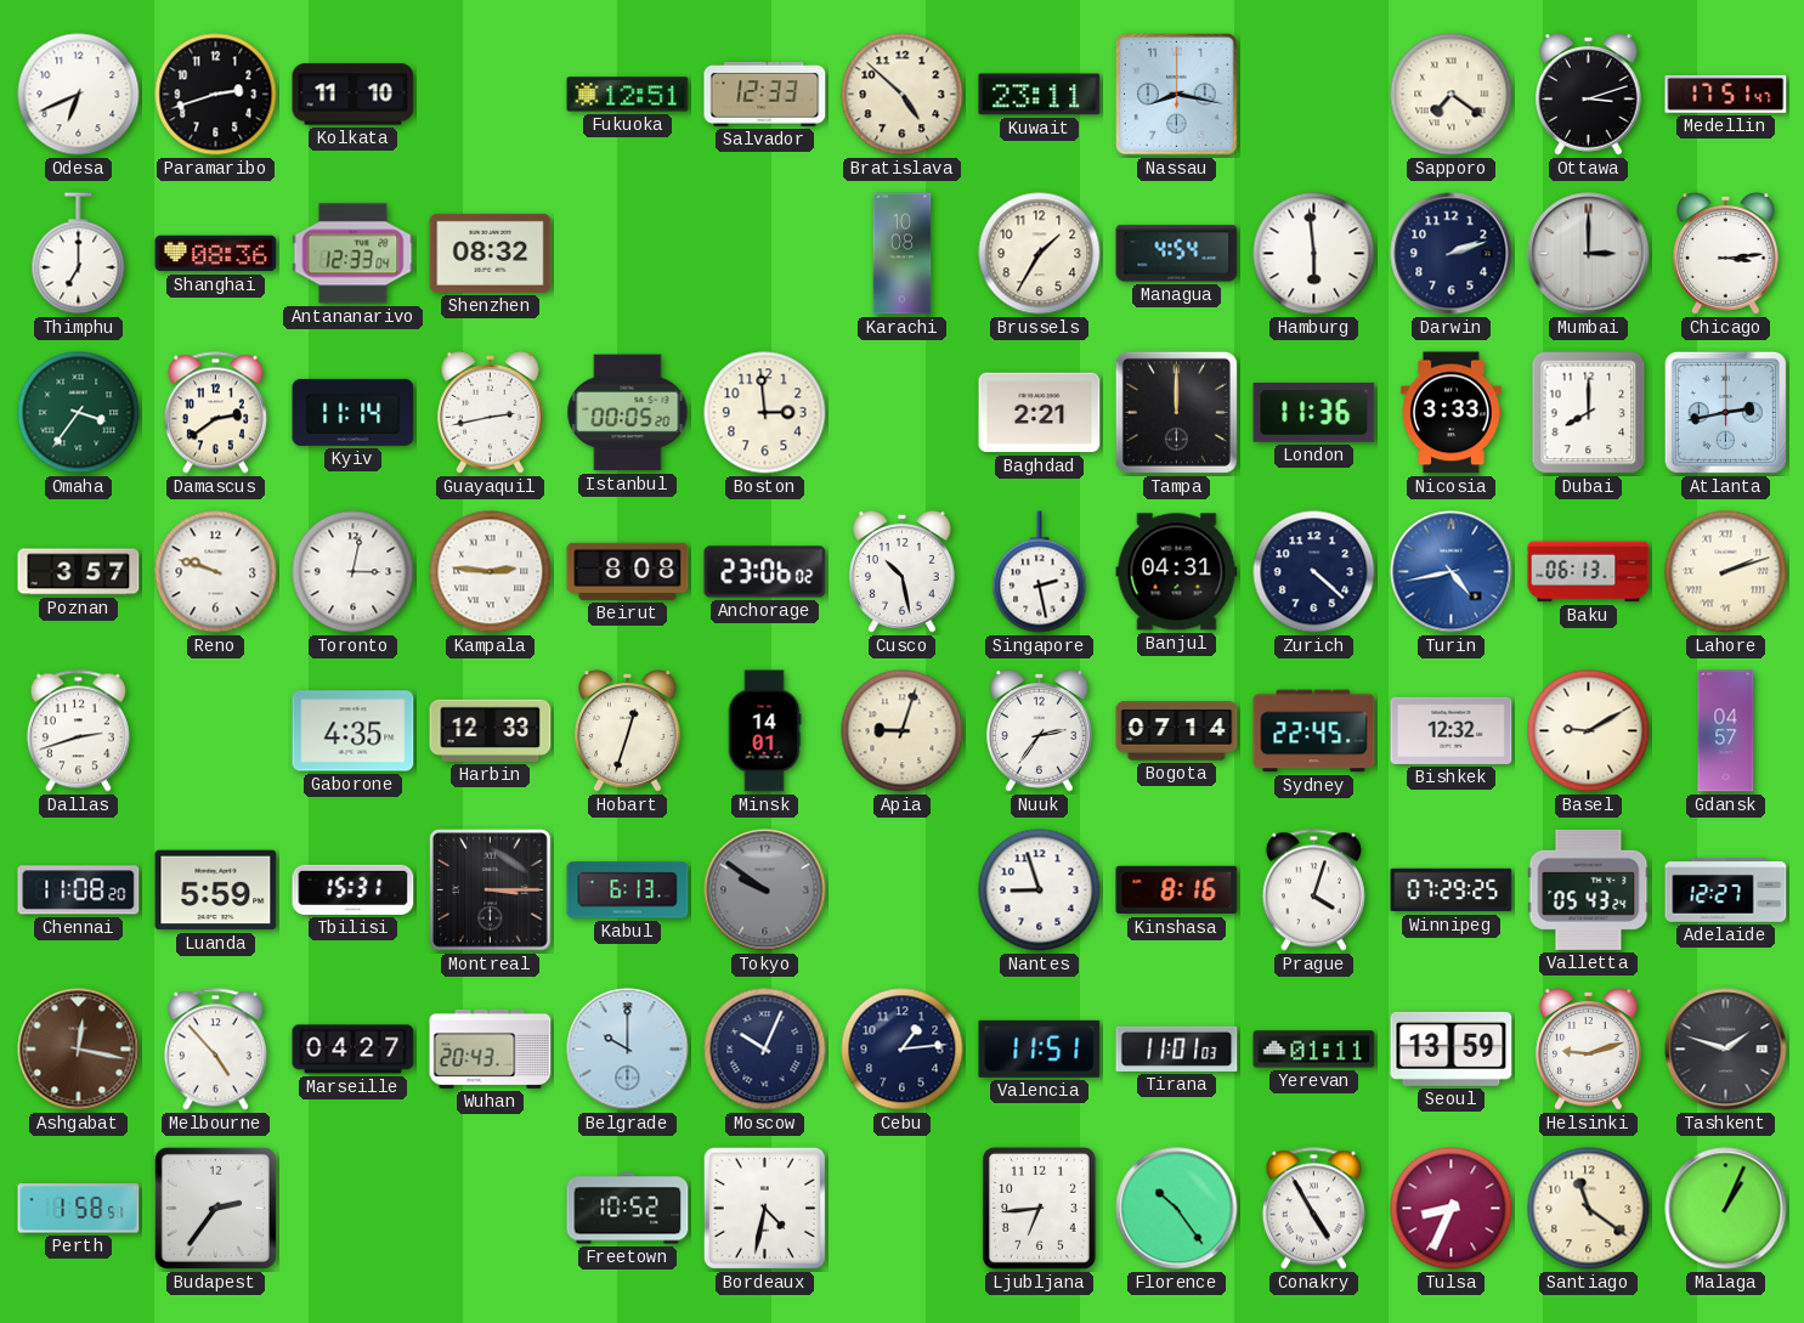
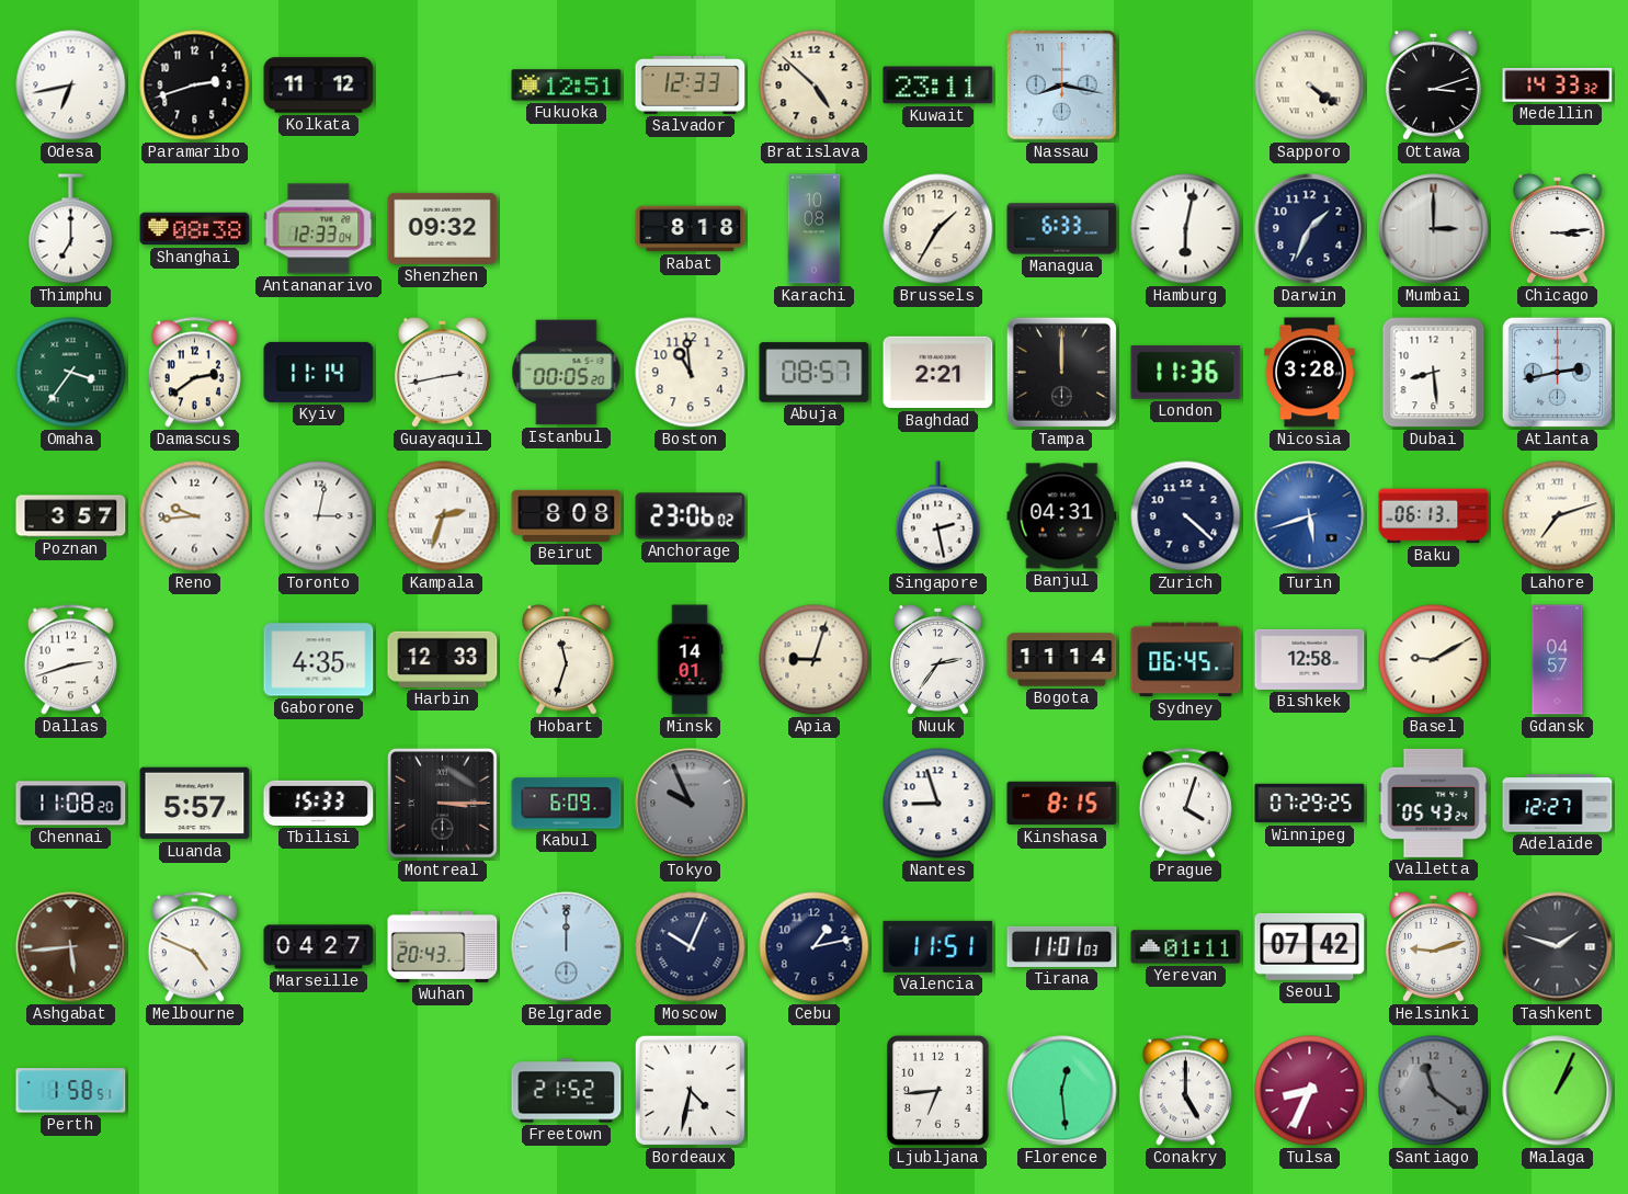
Odesa: 6:41 -> 6:43 (71, 86)
Kolkata: 11:10 -> 11:12 (319, 86)
Sapporo: 7:21 -> 4:21 (1310, 86)
Medellin: 17:51 -> 14:33 (1558, 84)
Shanghai: 08:36 -> 08:38 (195, 229)
Shenzhen: 08:32 -> 09:32 (443, 228)
Rabat: none -> 8:18 (691, 229)
Managua: 4:54 -> 6:33 (1062, 229)
Hamburg: 5:59 -> 6:02 (1186, 229)
Darwin: 2:12 -> 1:34 (1310, 229)
Boston: 2:59 -> 10:59 (691, 373)
Abuja: none -> 08:57 (815, 373)
Nicosia: 3:33 -> 3:28 (1310, 373)
Dubai: 8:00 -> 8:29 (1434, 373)
Reno: 9:48 -> 9:44 (195, 516)
Kampala: 2:46 -> 2:33 (443, 516)
Cusco: 10:28 -> none (903, 572)
Turin: 4:43 -> 5:42 (1310, 516)
Lahore: 2:12 -> 7:12 (1558, 516)
Hobart: 12:33 -> 11:33 (567, 660)
Bogota: 07:14 -> 11:14 (1062, 660)
Sydney: 22:45 -> 06:45 (1186, 660)
Bishkek: 12:32 -> 12:58 (1310, 659)
Luanda: 5:59 -> 5:57 (195, 804)
Tbilisi: 15:31 -> 15:33 (319, 803)
Kabul: 6:13 -> 6:09 (567, 804)
Tokyo: 9:51 -> 9:56 (691, 804)
Kinshasa: 8:16 -> 8:15 (1062, 804)
Ashgabat: 12:17 -> 5:44 (71, 947)
Melbourne: 4:53 -> 4:49 (194, 947)
Belgrade: 10:00 -> 12:00 (567, 947)
Cebu: 1:14 -> 1:13 (815, 947)
Seoul: 13:59 -> 07:42 (1310, 946)
Budapest: 2:36 -> none (215, 1208)
Freetown: 10:52 -> 21:52 (567, 1091)
Florence: 10:24 -> 12:29 (1062, 1091)
Conakry: 4:55 -> 5:00 (1185, 1091)
Santiago dial: cream -> grey (1434, 1091)
